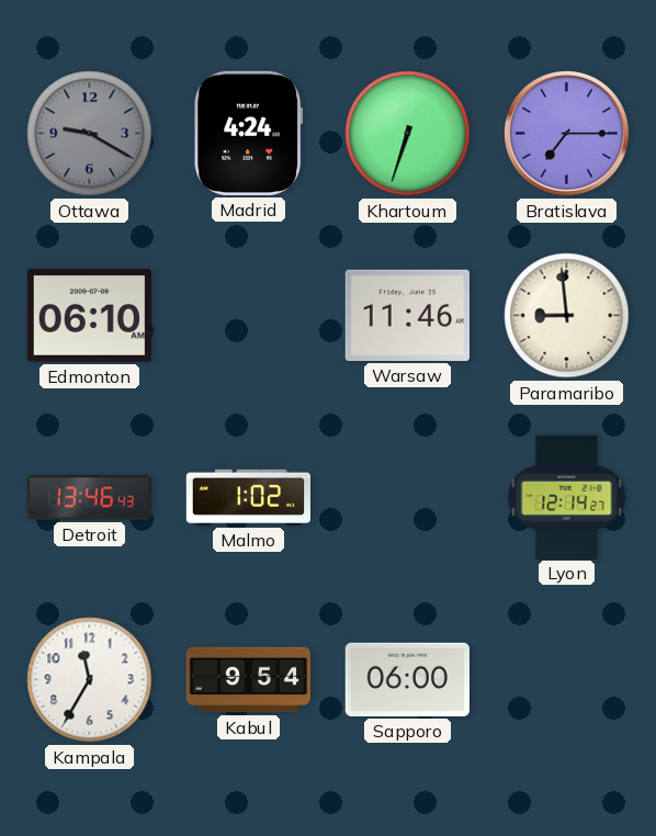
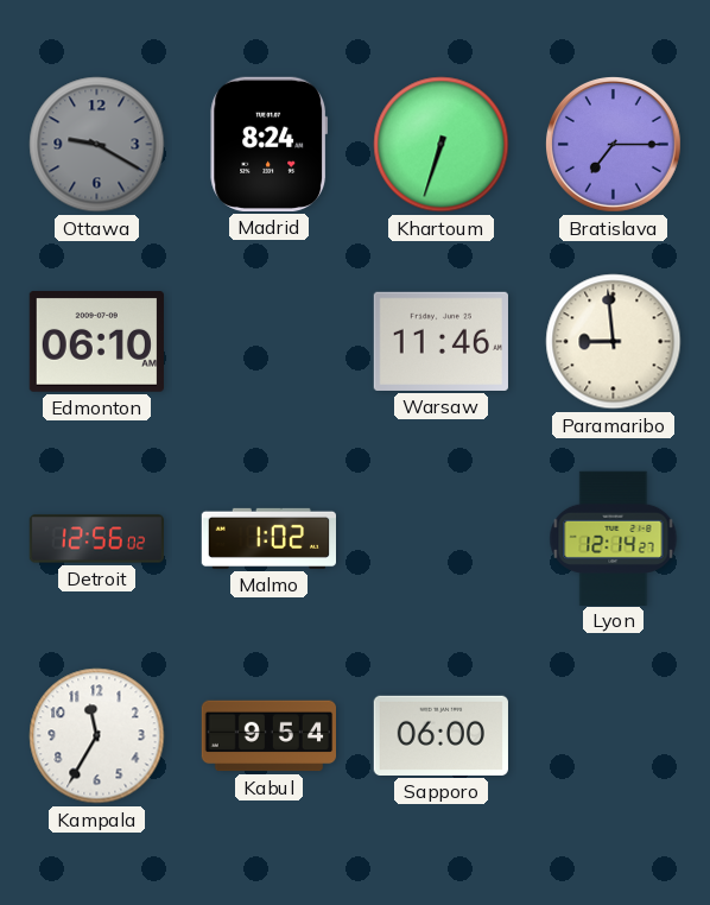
Madrid: 4:24 -> 8:24 (270, 144)
Detroit: 13:46 -> 12:56 (96, 539)
